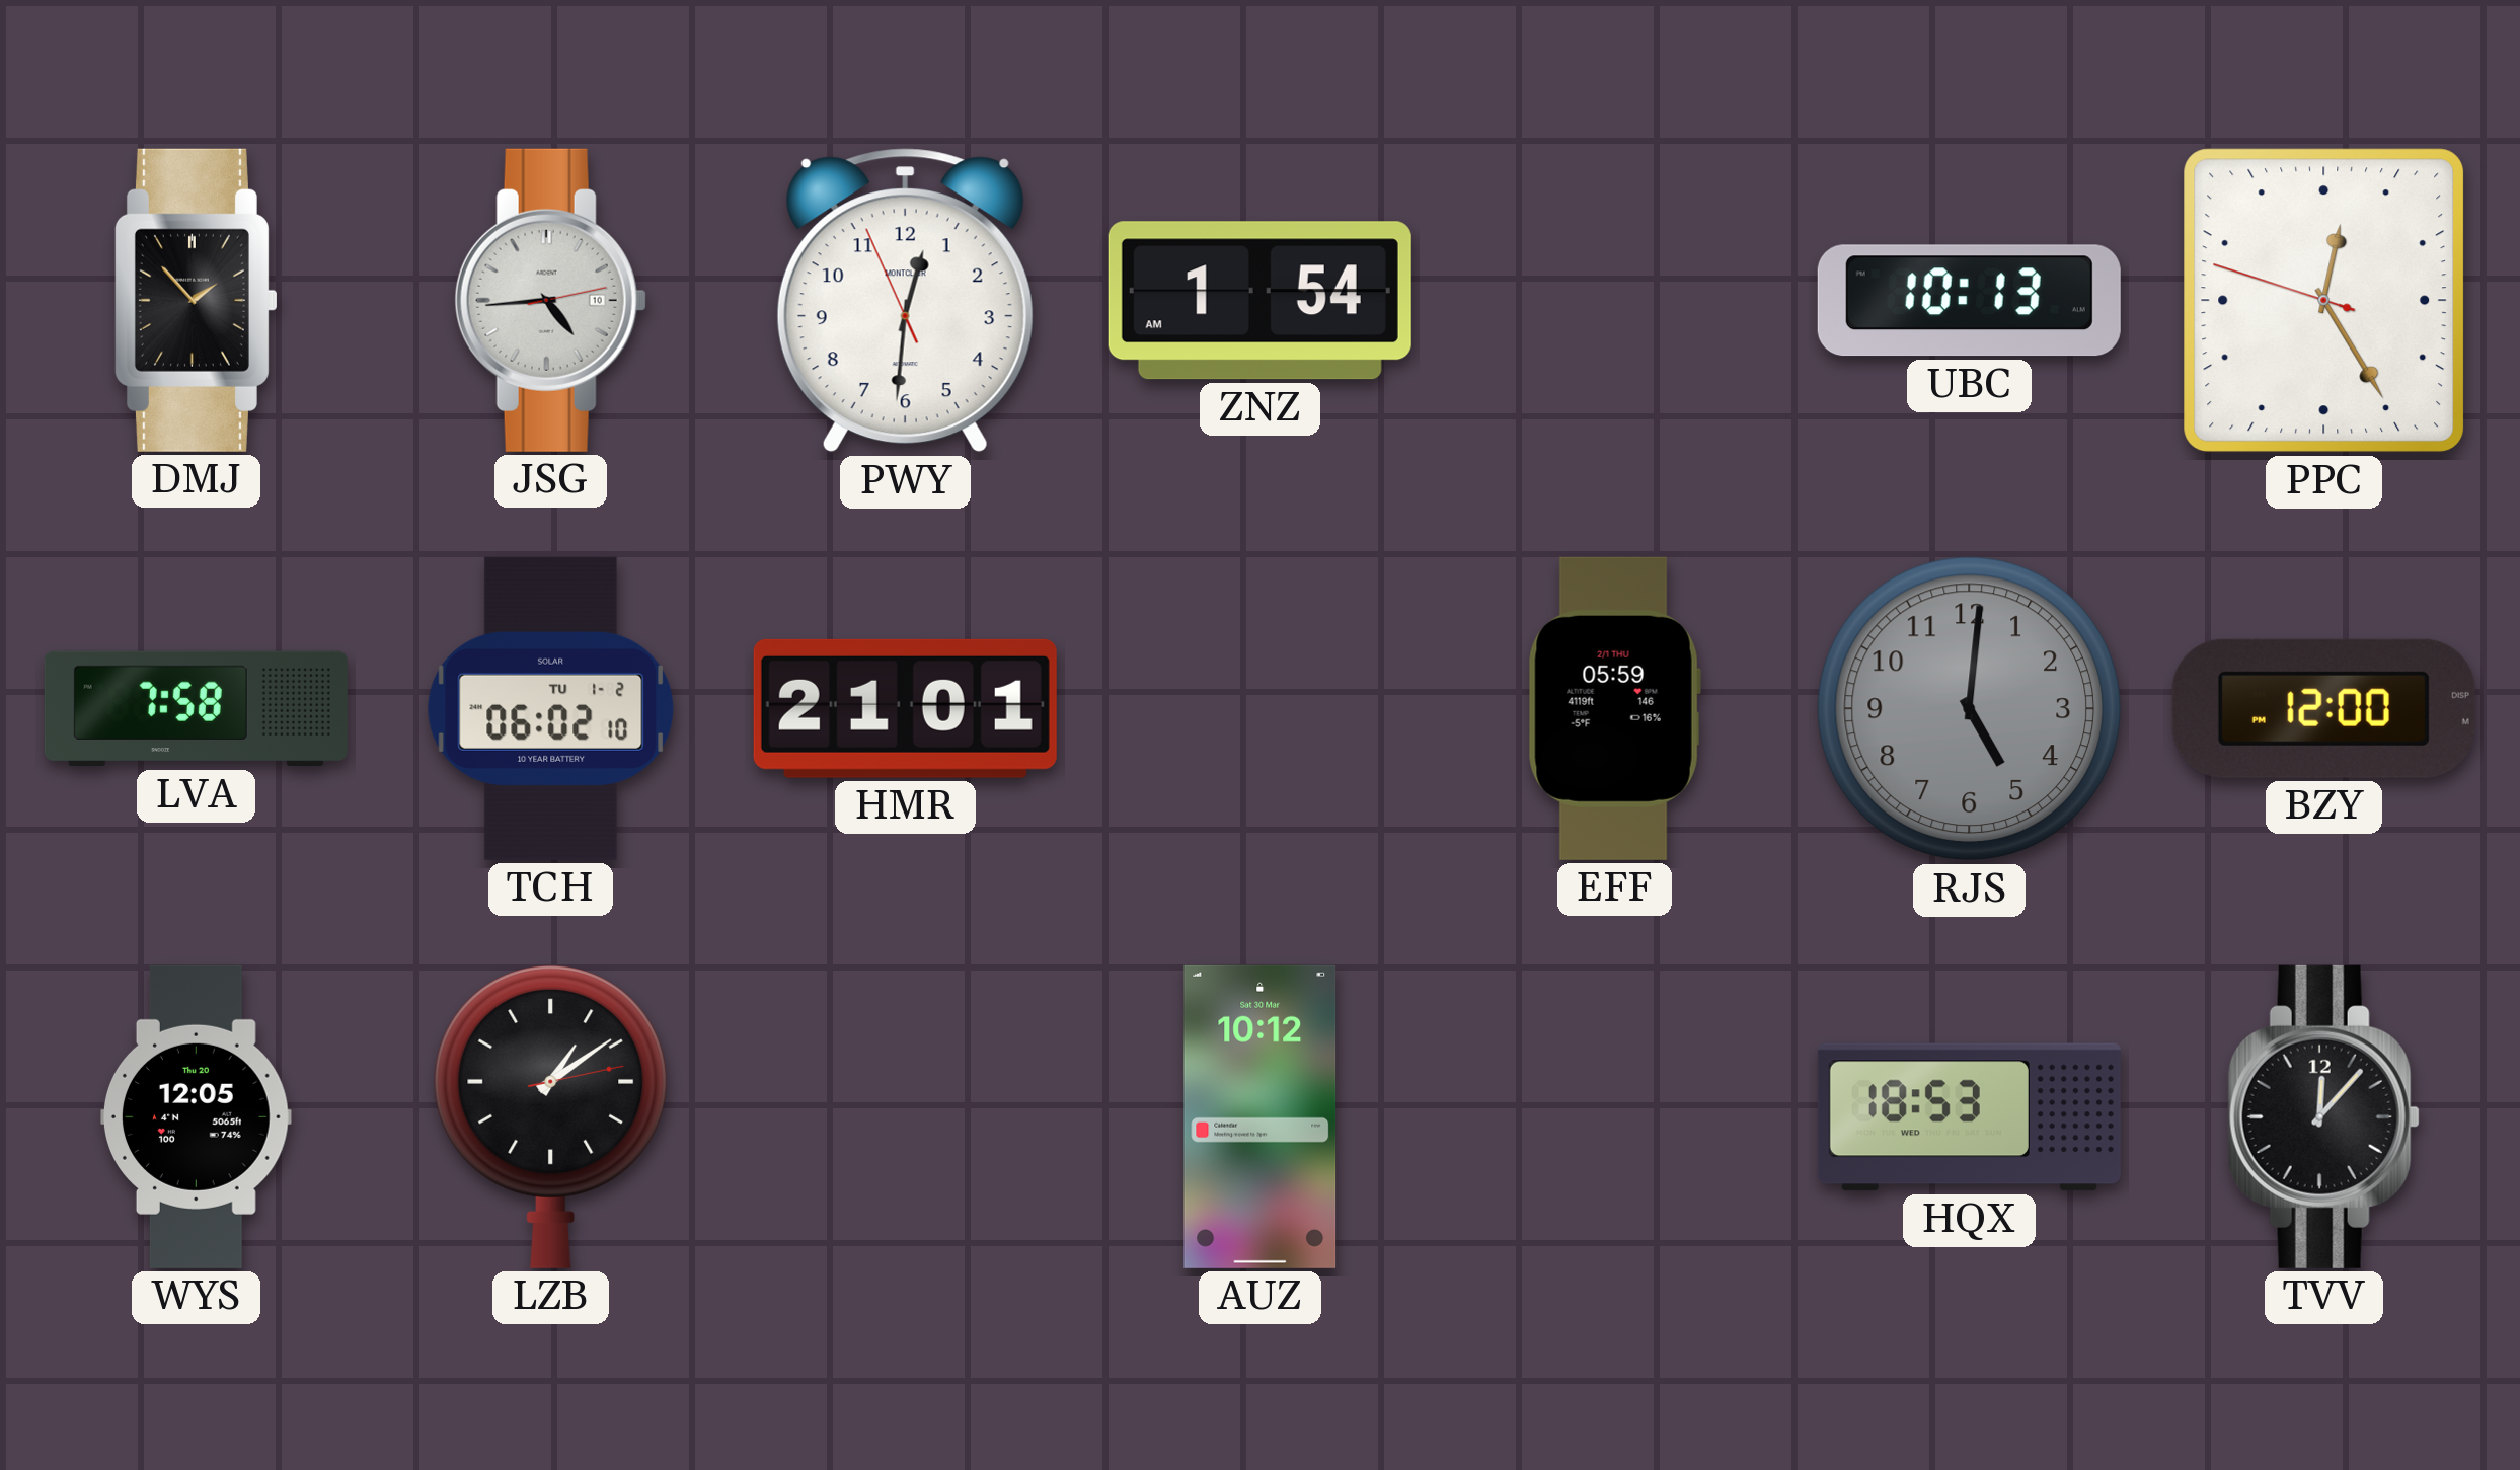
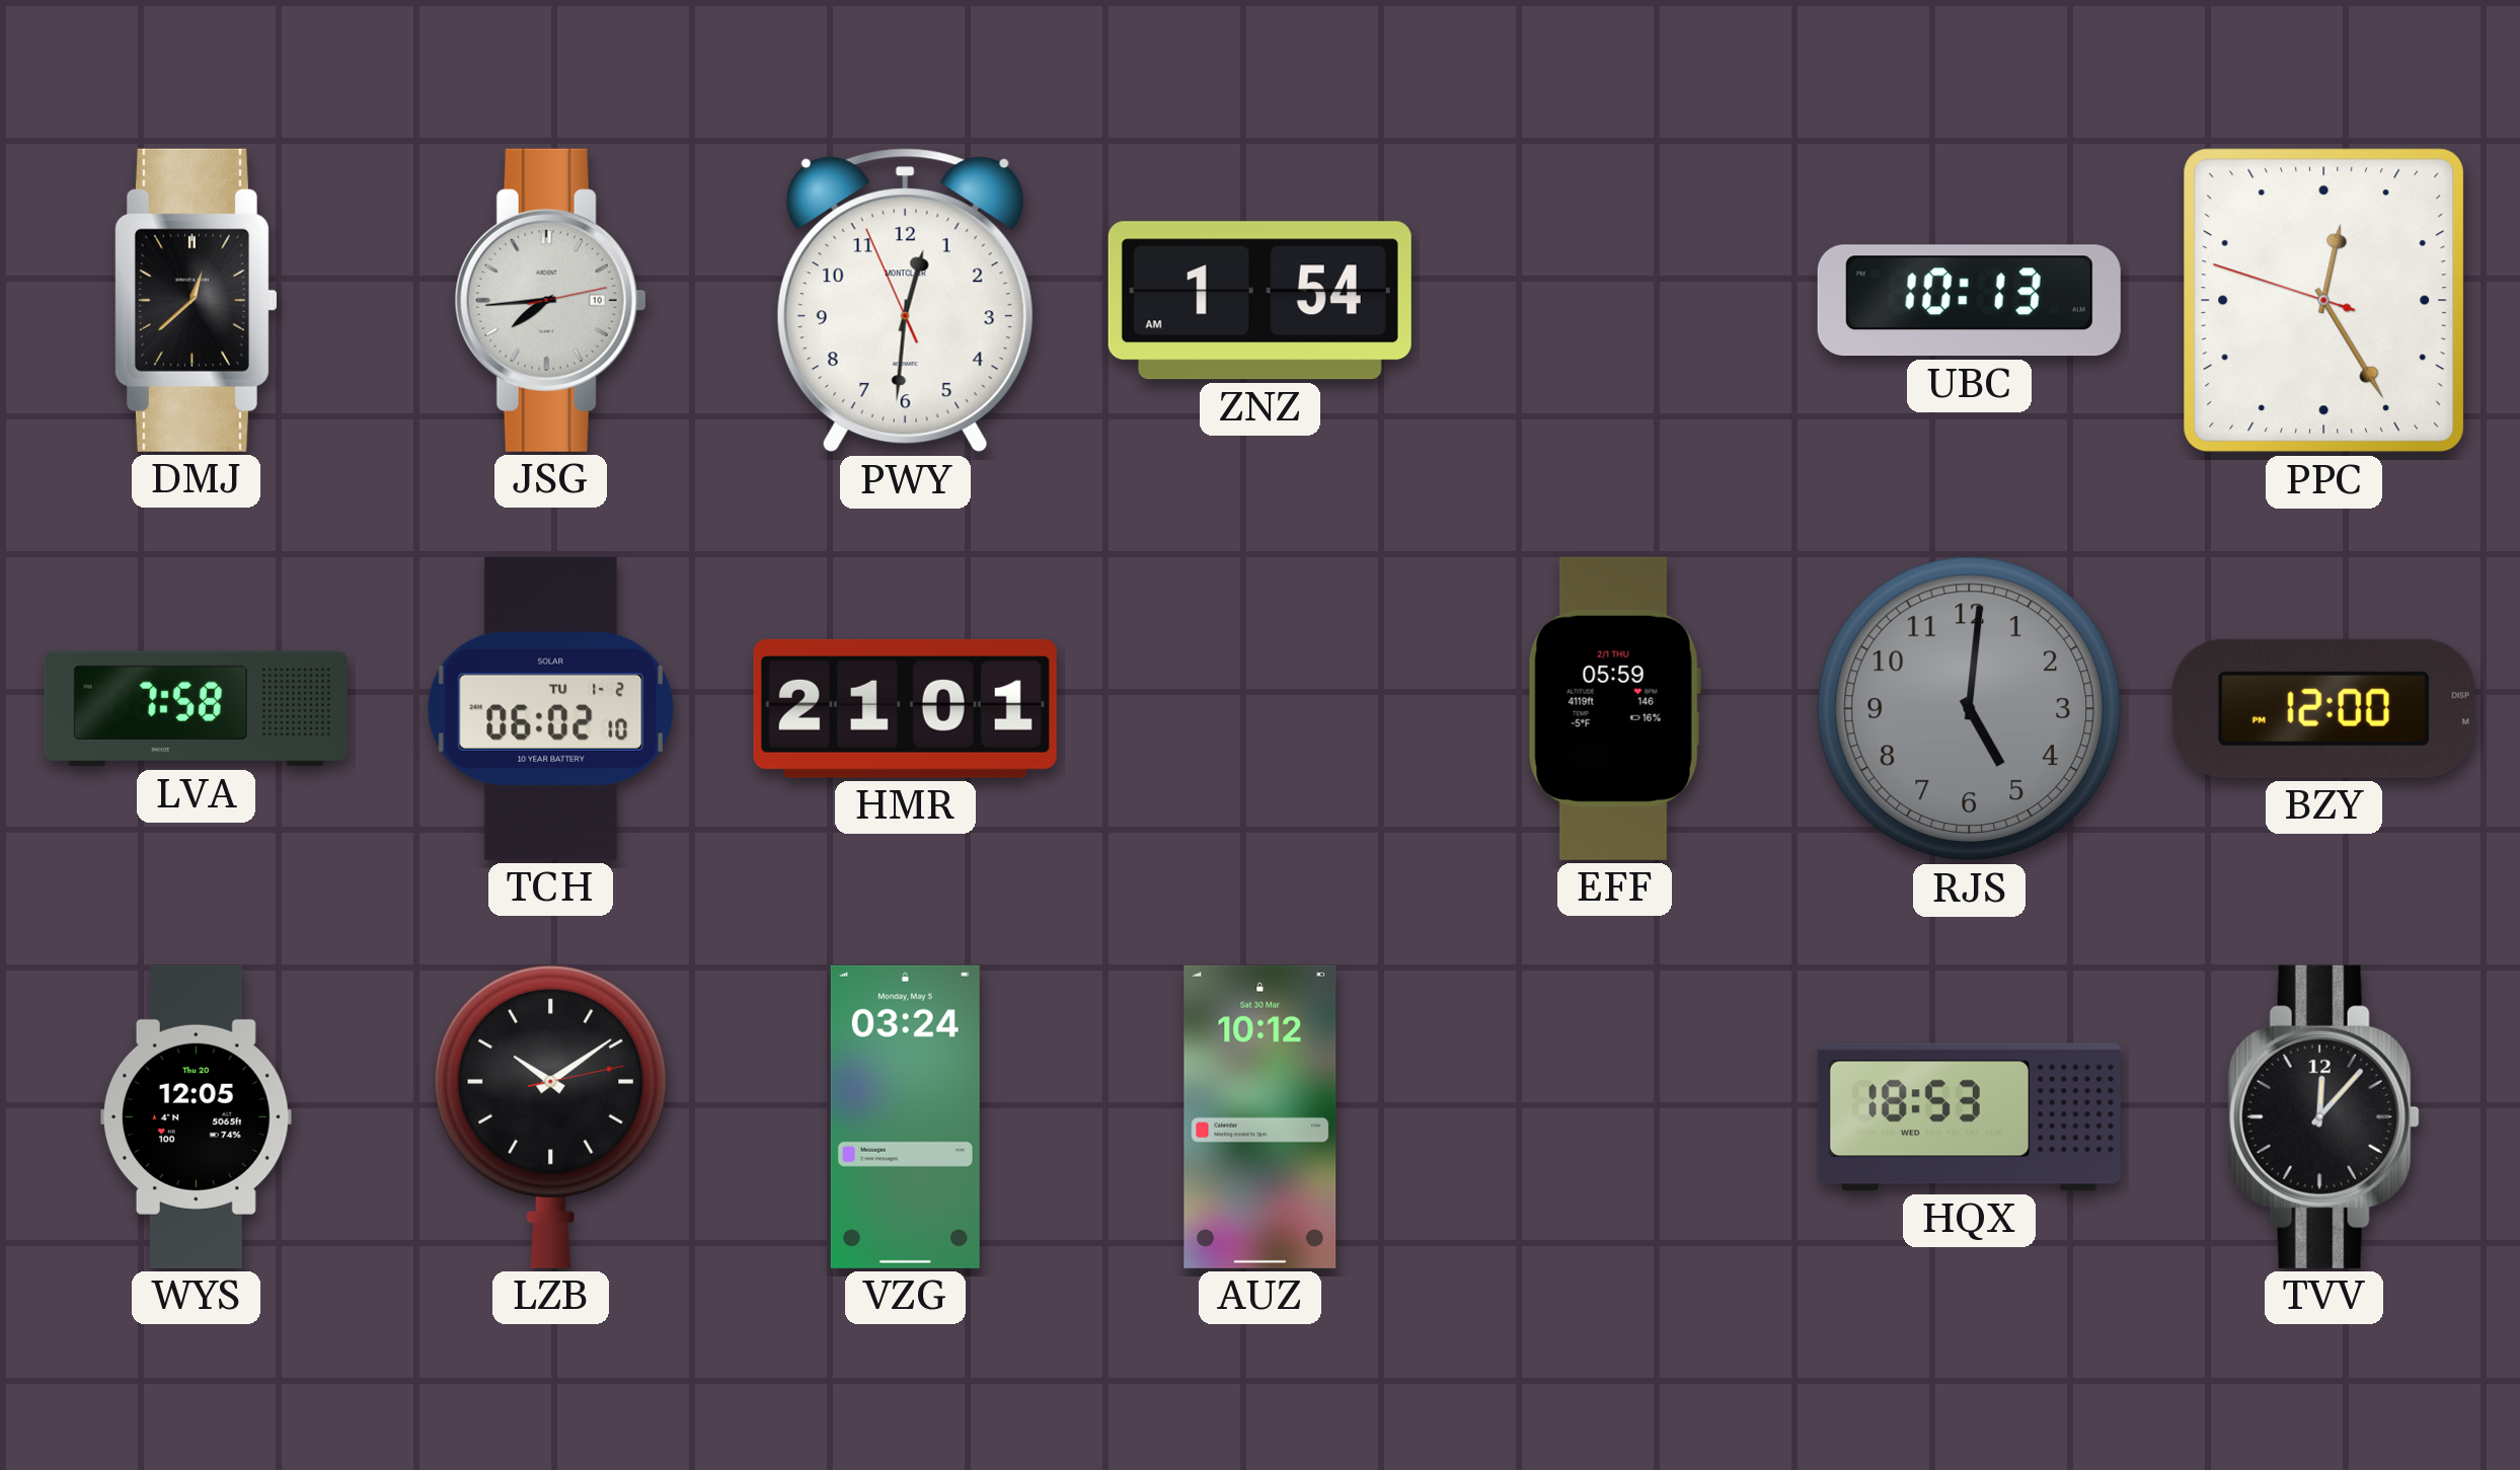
DMJ: 1:53 -> 12:38 (196, 300)
JSG: 4:44 -> 7:44 (550, 300)
LZB: 1:09 -> 10:09 (551, 1116)
VZG: none -> 03:24 (905, 1116)
